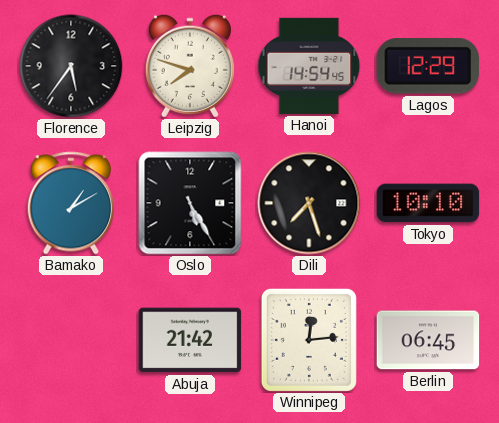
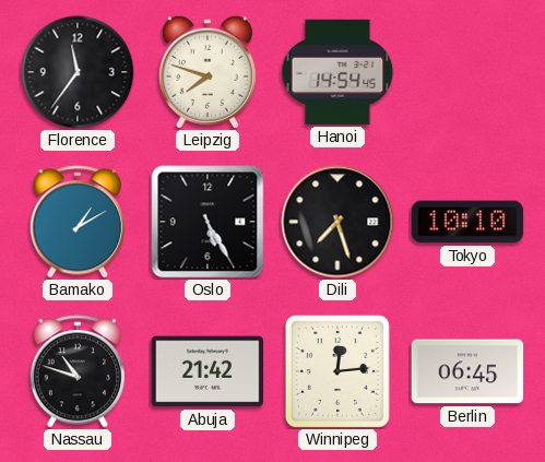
Florence: 5:36 -> 11:36 (78, 72)
Lagos: 12:29 -> none (428, 67)
Nassau: none -> 10:48 (78, 371)
